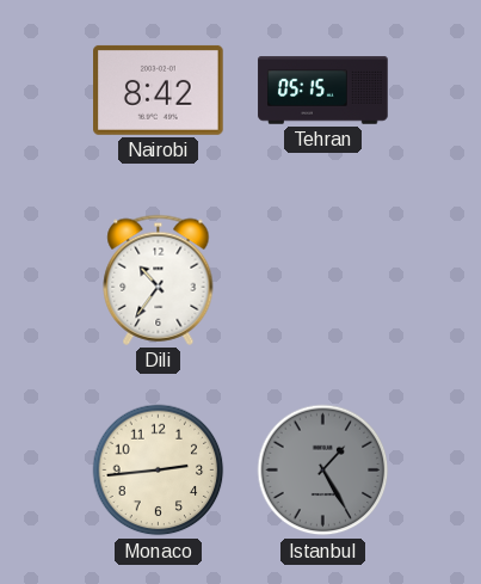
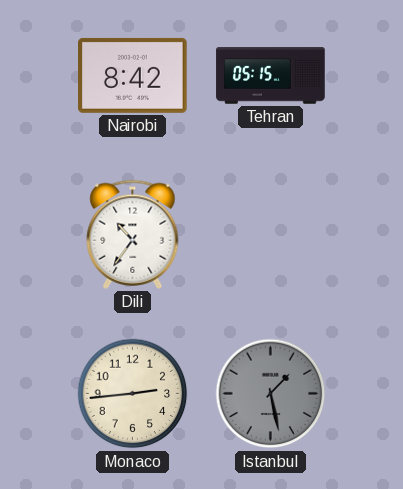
Istanbul: 1:25 -> 1:28 (271, 394)
